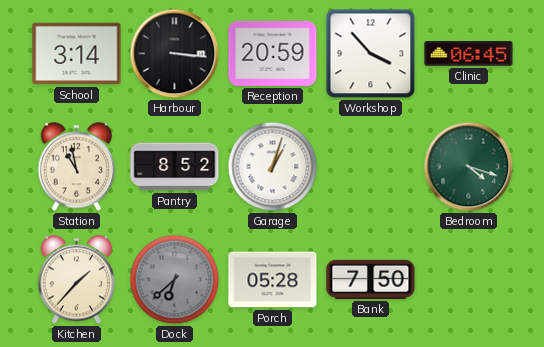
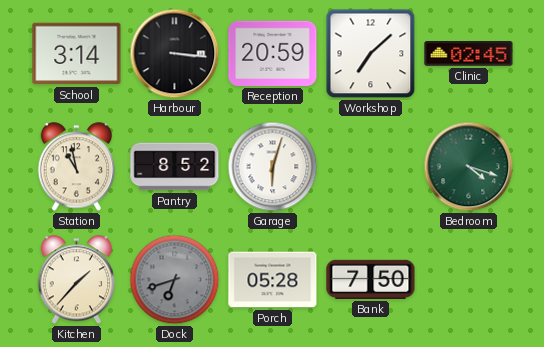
Workshop: 3:53 -> 7:08 (371, 54)
Clinic: 06:45 -> 02:45 (469, 54)
Garage: 1:03 -> 6:03 (273, 167)
Dock: 6:38 -> 6:42 (175, 280)
